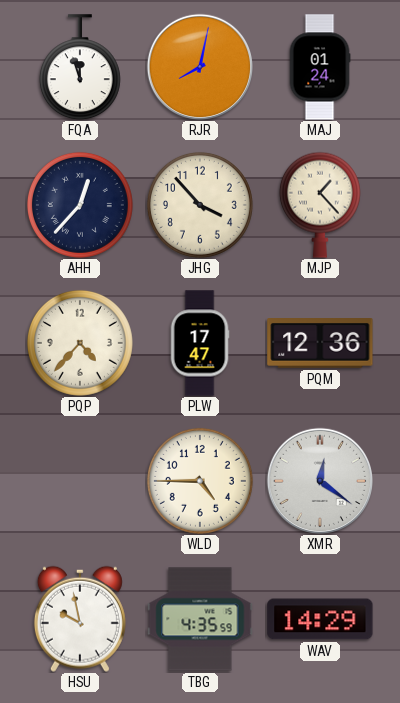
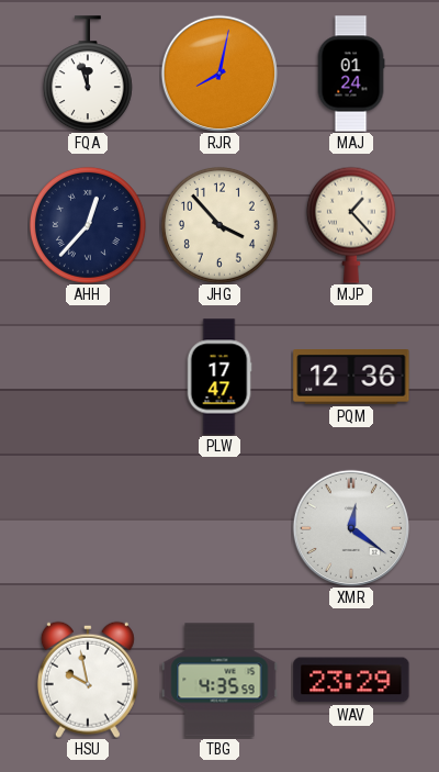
PQP: 4:37 -> none (80, 343)
WLD: 4:45 -> none (200, 481)
WAV: 14:29 -> 23:29 (351, 680)
